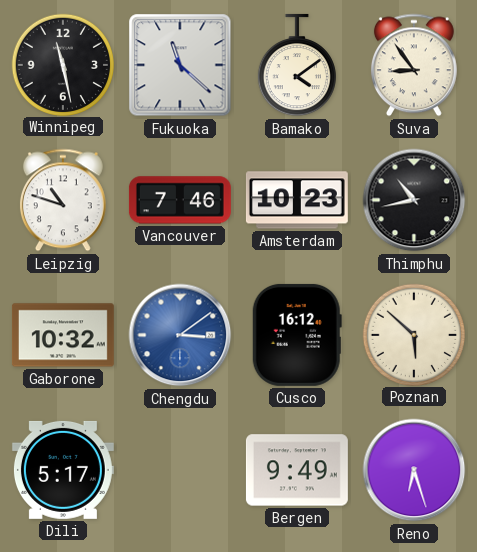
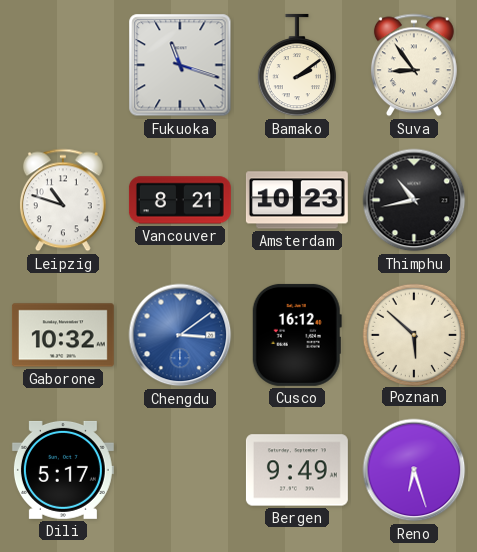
Winnipeg: 11:28 -> none (62, 64)
Fukuoka: 11:22 -> 11:18 (180, 65)
Bamako: 4:09 -> 2:09 (297, 65)
Vancouver: 7:46 -> 8:21 (180, 200)
